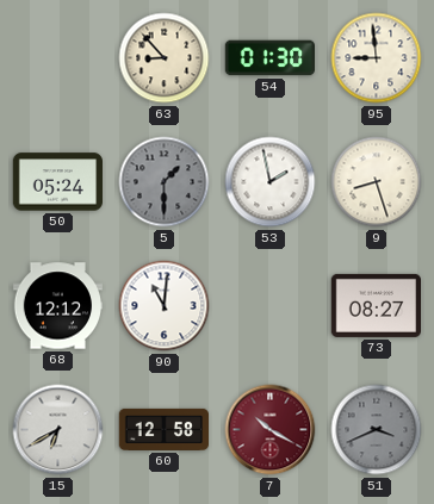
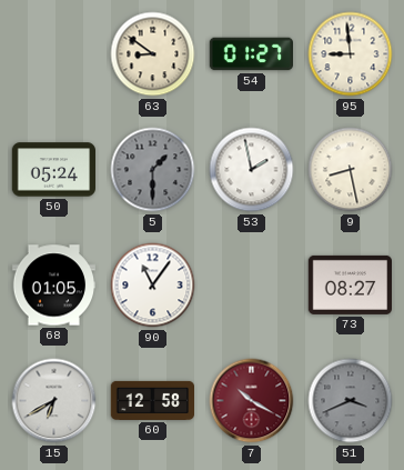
63: 8:53 -> 8:51 (153, 54)
54: 01:30 -> 01:27 (251, 54)
9: 8:27 -> 8:28 (351, 170)
68: 12:12 -> 01:05 (53, 286)
90: 11:01 -> 11:06 (153, 286)
